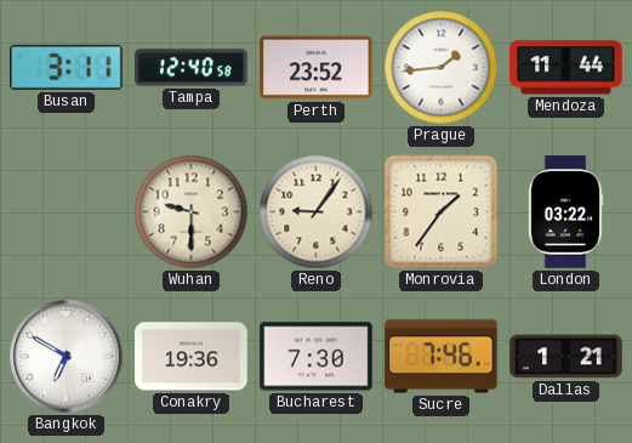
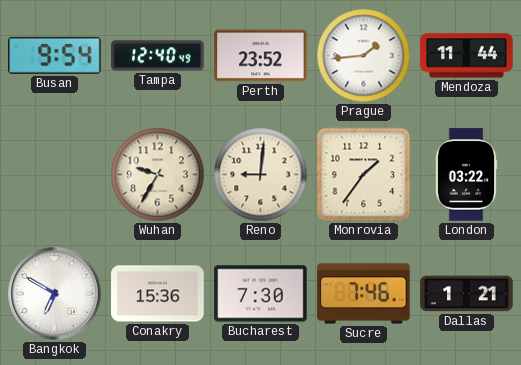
Busan: 3:11 -> 9:54 (55, 55)
Tampa: 12:40:58 -> 12:40:49 (158, 56)
Wuhan: 9:30 -> 9:35 (158, 175)
Reno: 9:06 -> 9:01 (261, 175)
Conakry: 19:36 -> 15:36 (158, 294)
